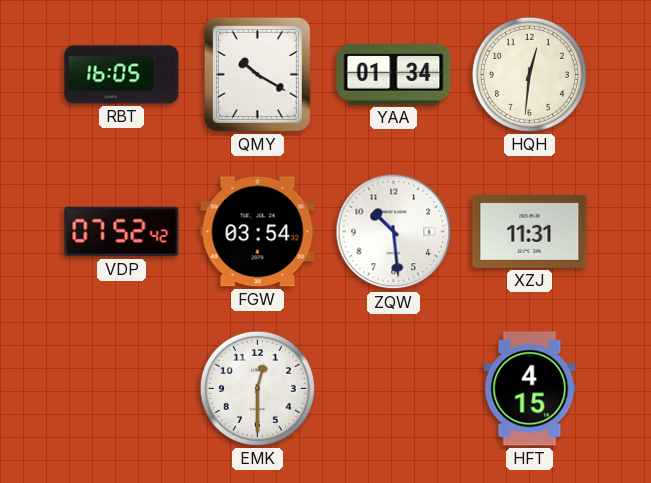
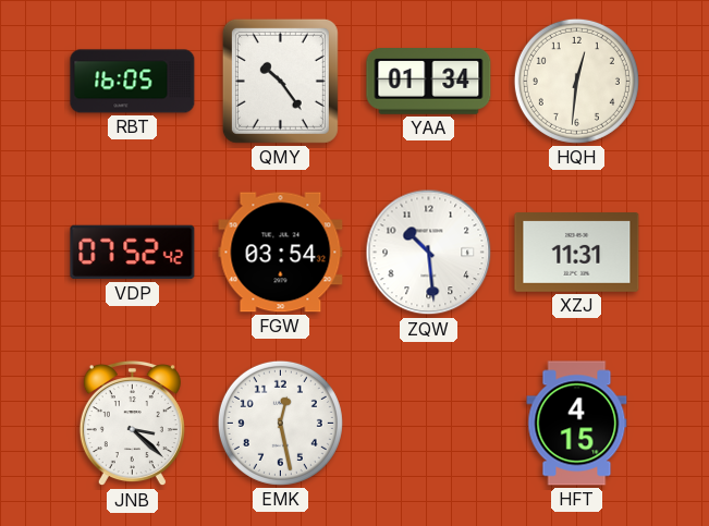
QMY: 10:20 -> 10:24 (280, 81)
JNB: none -> 3:22 (132, 424)
EMK: 12:30 -> 12:28 (280, 423)
